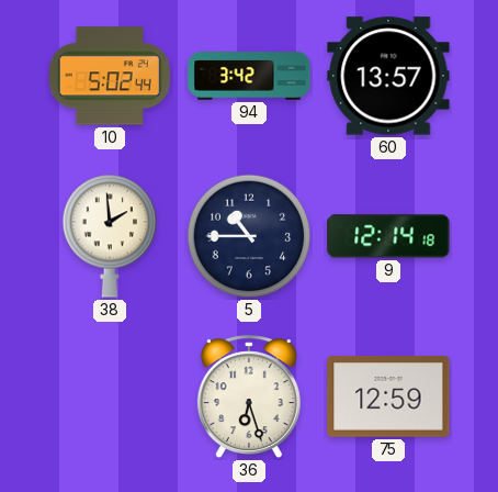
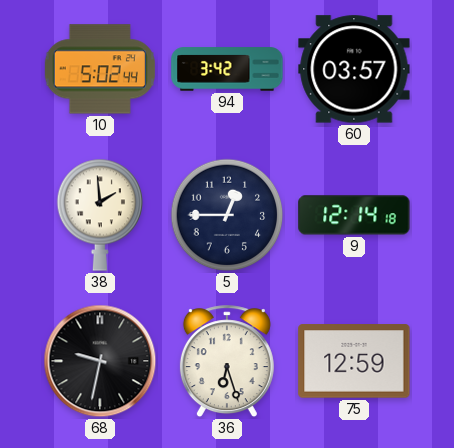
60: 13:57 -> 03:57 (354, 69)
5: 10:45 -> 12:45 (227, 215)
68: none -> 9:32 (100, 361)
